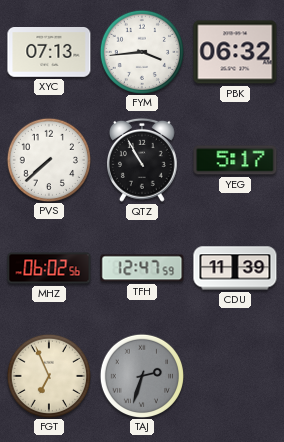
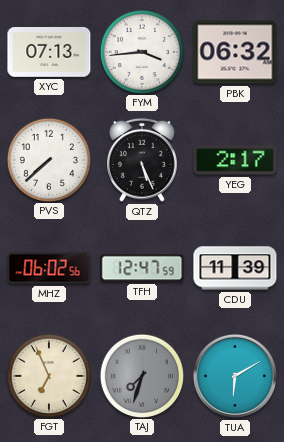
QTZ: 10:55 -> 5:26 (143, 160)
YEG: 5:17 -> 2:17 (235, 160)
TAJ: 2:33 -> 7:33 (141, 375)
TUA: none -> 6:10 (235, 376)
